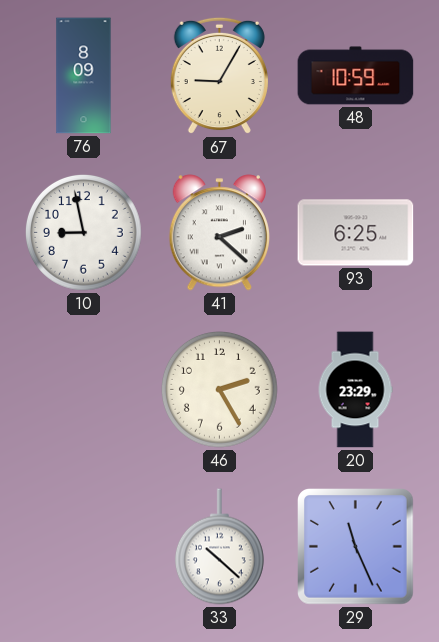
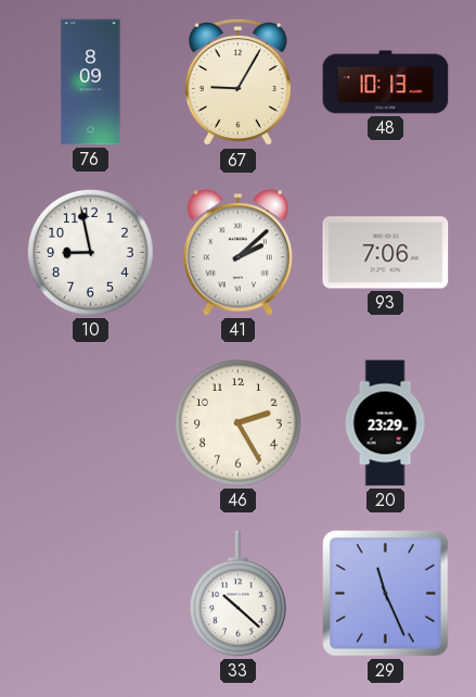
48: 10:59 -> 10:13 (386, 83)
41: 2:22 -> 2:08 (237, 253)
93: 6:25 -> 7:06 (386, 253)
